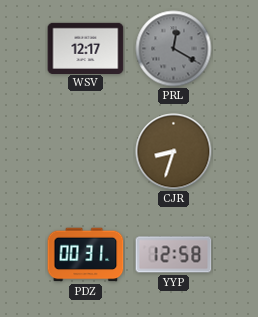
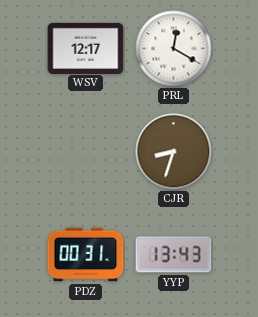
PRL dial: grey -> white (174, 49)
YYP: 12:58 -> 13:43 (174, 255)
